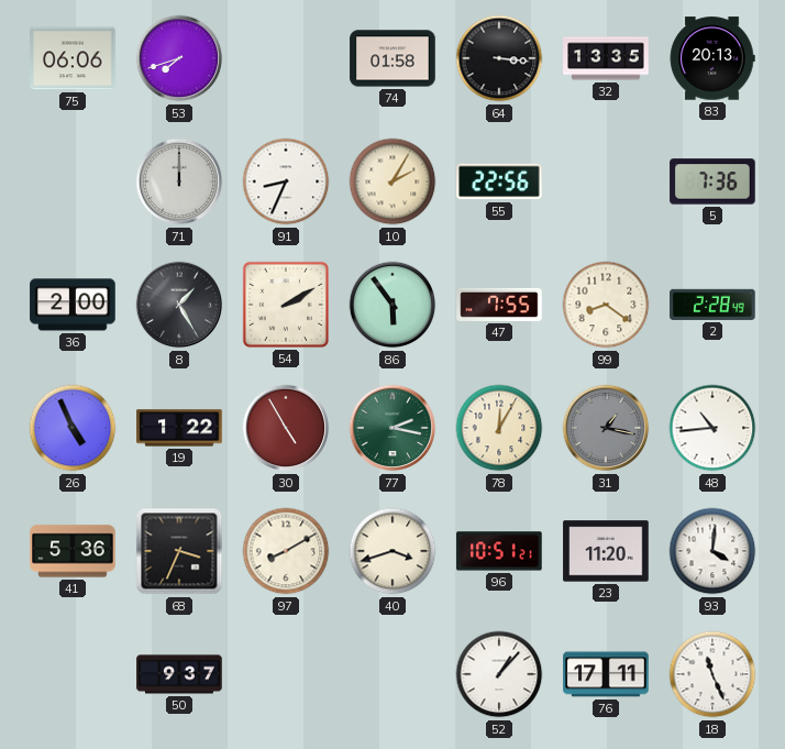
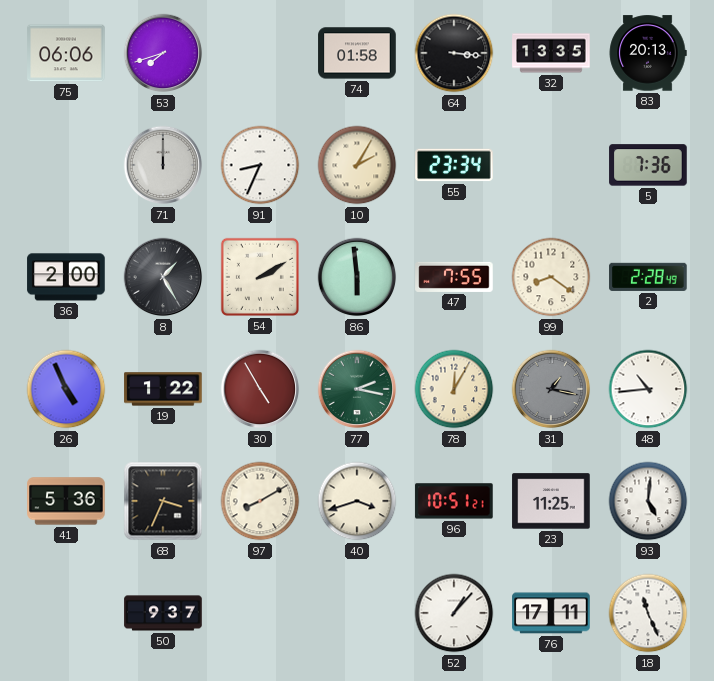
55: 22:56 -> 23:34 (454, 165)
86: 5:54 -> 5:59 (357, 277)
23: 11:20 -> 11:25 (551, 501)
93: 4:01 -> 5:01 (648, 501)
